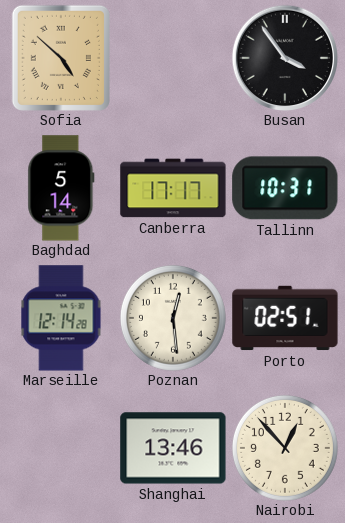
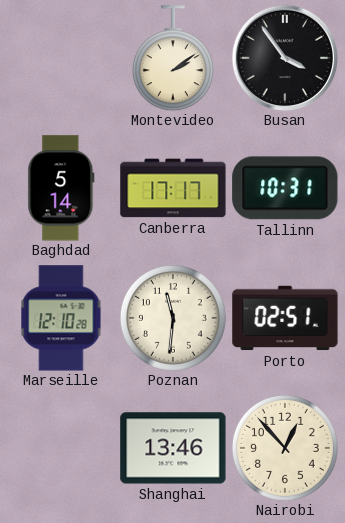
Sofia: 4:52 -> none (61, 58)
Montevideo: none -> 2:09 (173, 58)
Marseille: 12:14 -> 12:10 (61, 318)
Poznan: 12:29 -> 11:31 (173, 318)
